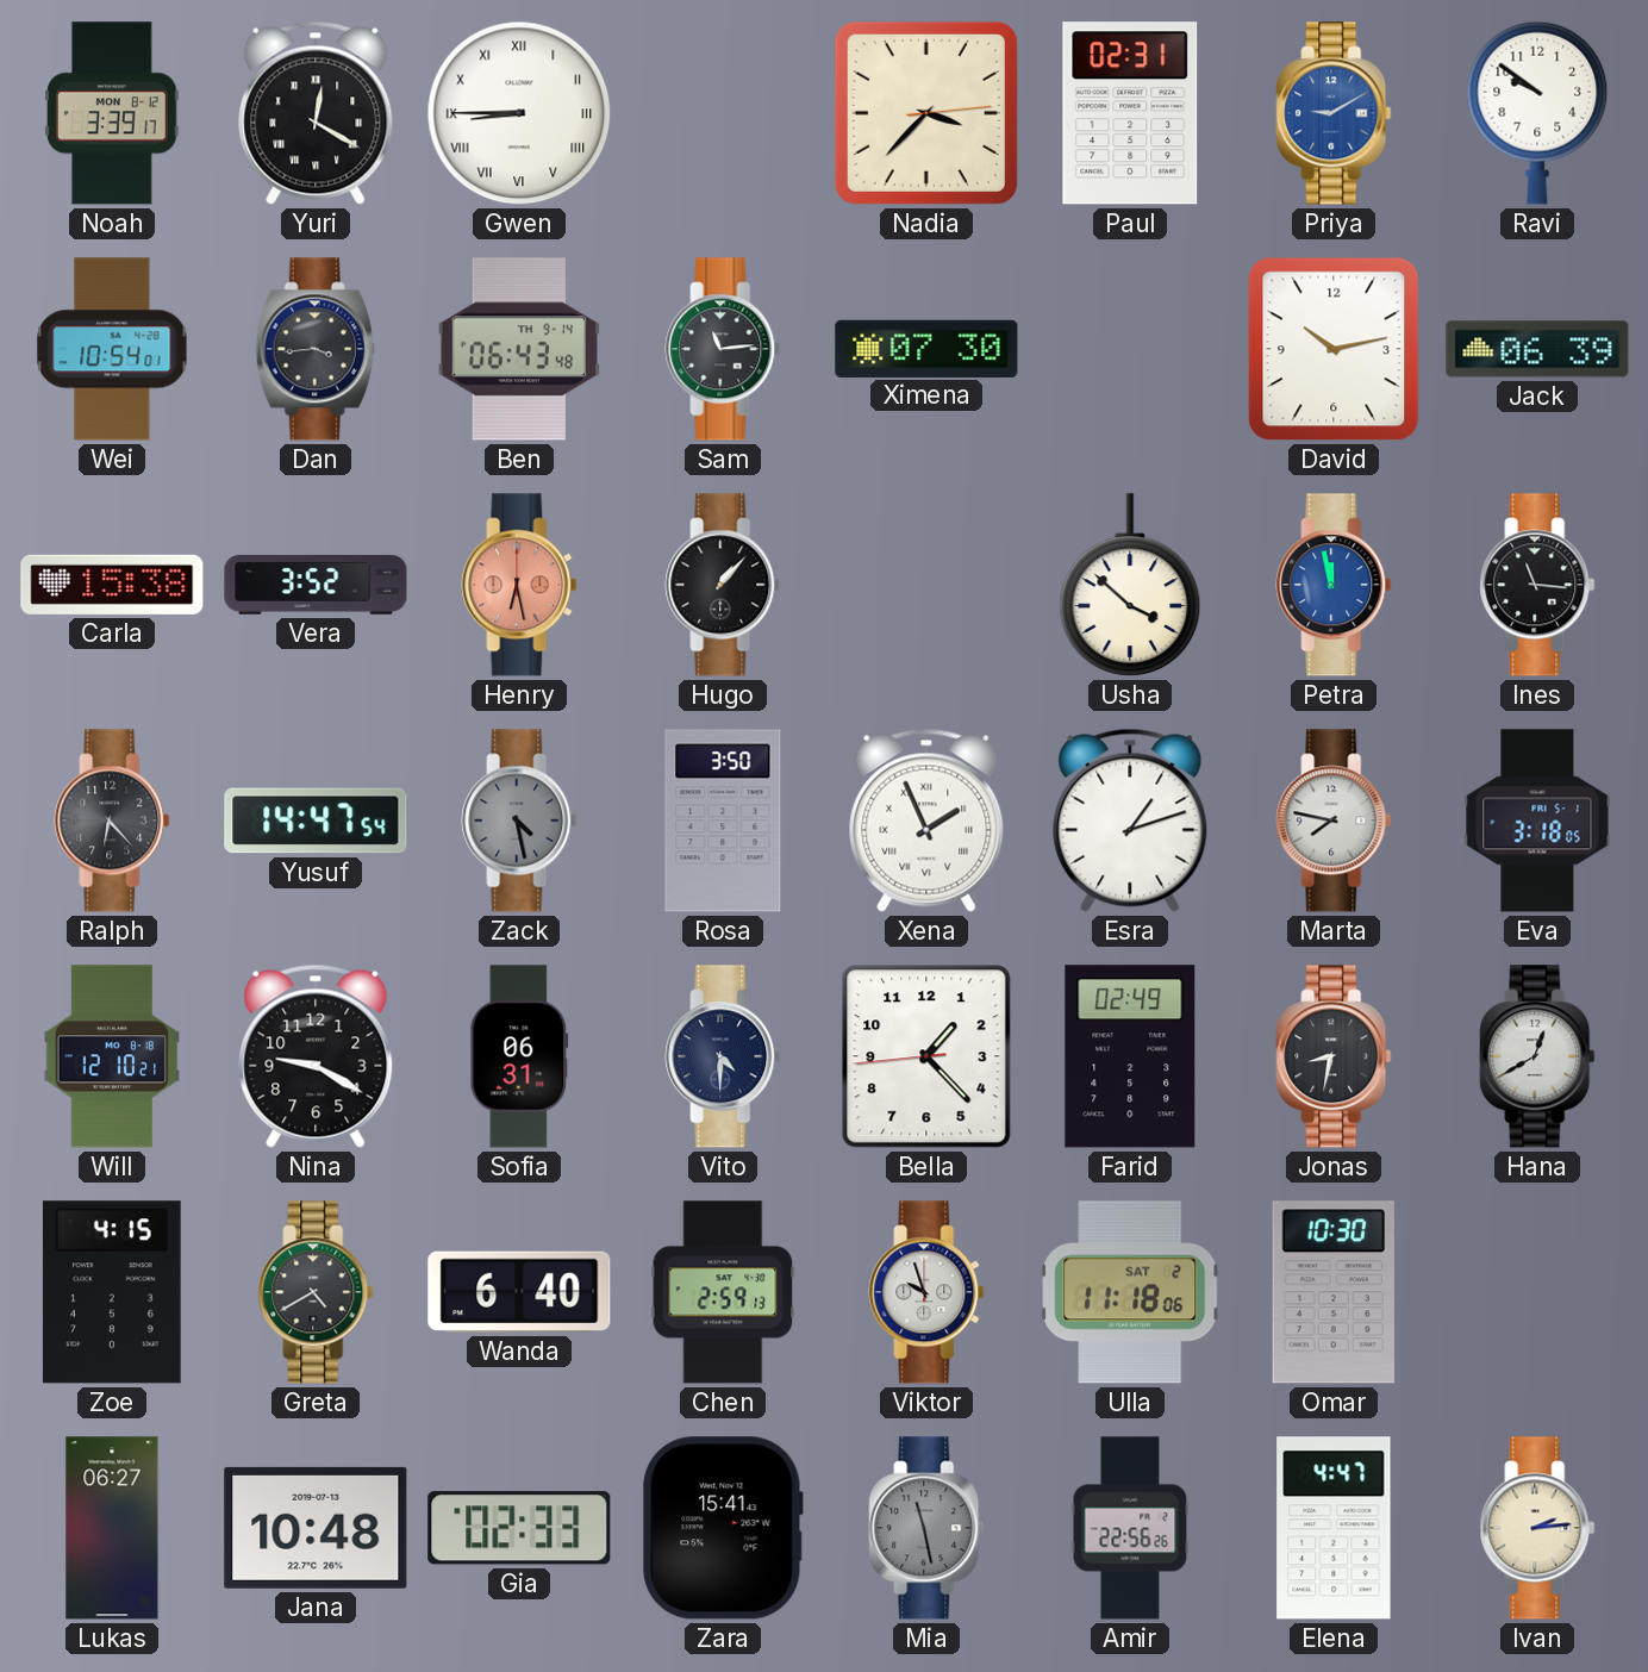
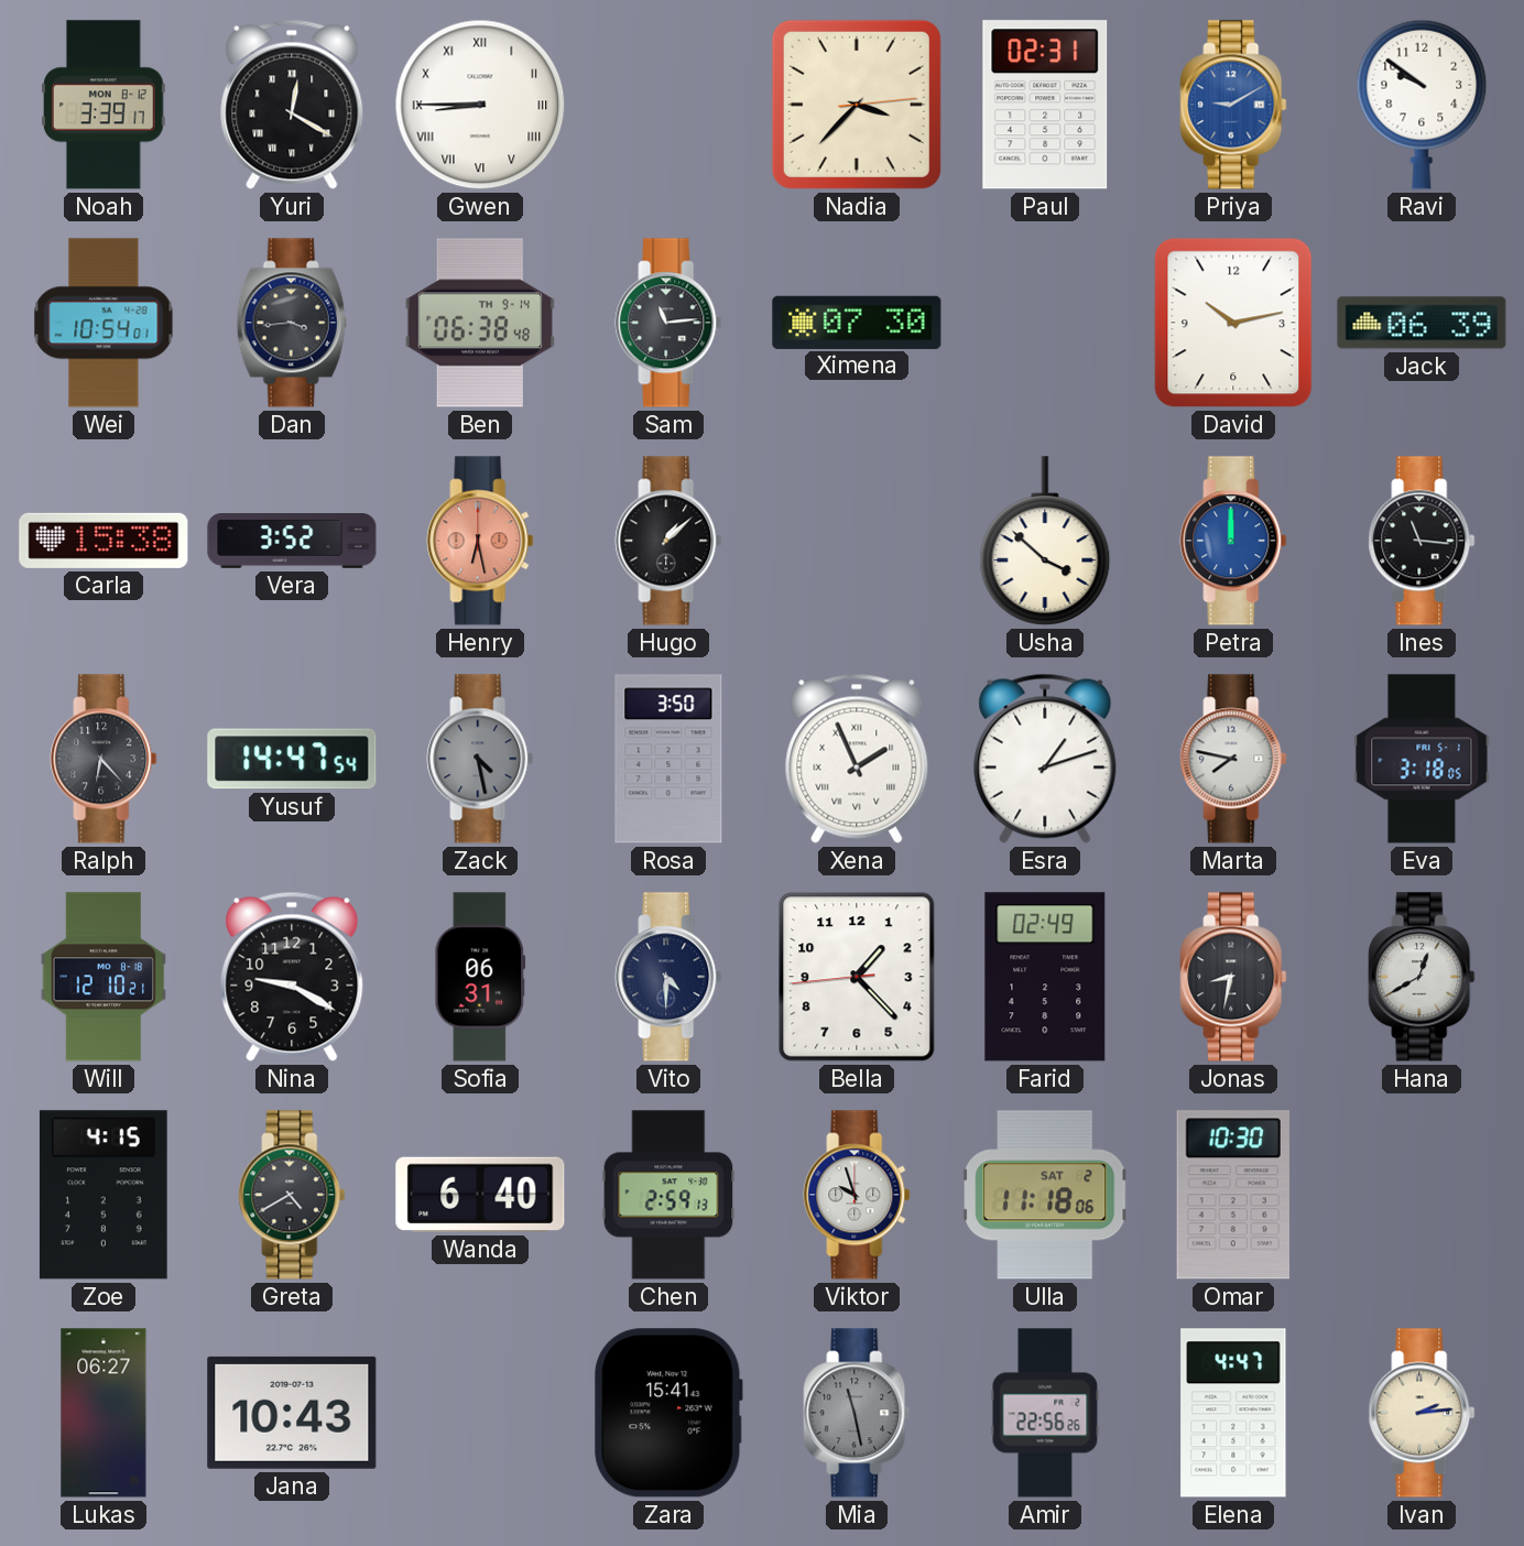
Ben: 06:43 -> 06:38 (479, 323)
Hugo: 1:07 -> 1:08 (668, 541)
Petra: 11:58 -> 12:00 (1233, 541)
Jana: 10:48 -> 10:43 (292, 1413)
Gia: 02:33 -> none (519, 1528)
